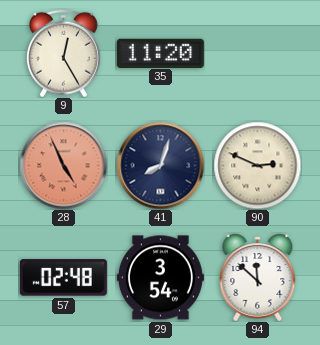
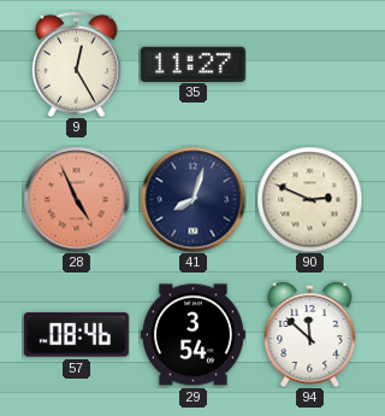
35: 11:20 -> 11:27 (192, 64)
57: 02:48 -> 08:46 (76, 335)
